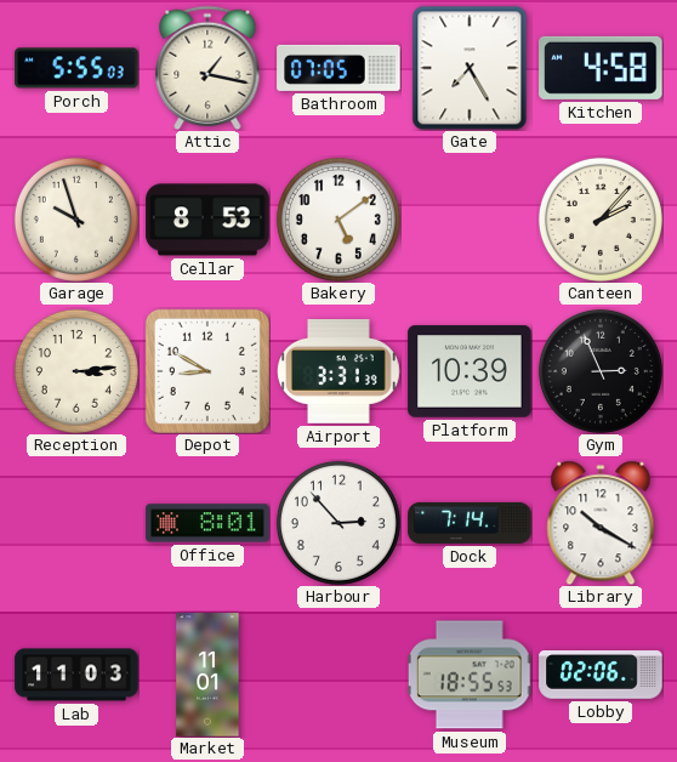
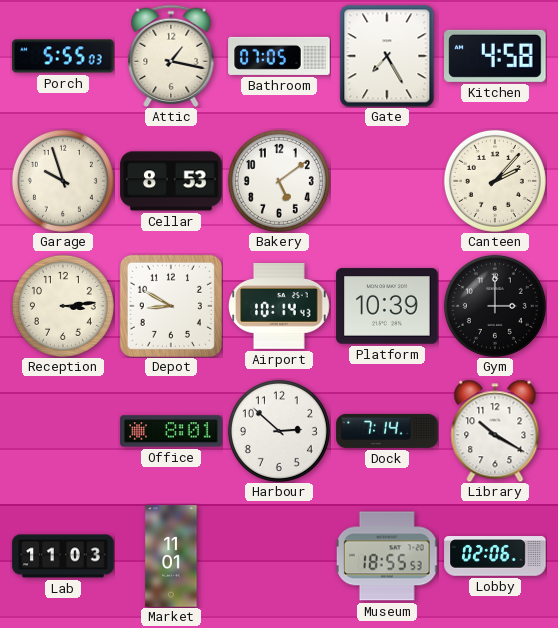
Airport: 3:31 -> 10:14 (280, 307)
Gym: 2:56 -> 3:00 (495, 306)
Harbour: 2:53 -> 2:52 (279, 431)
